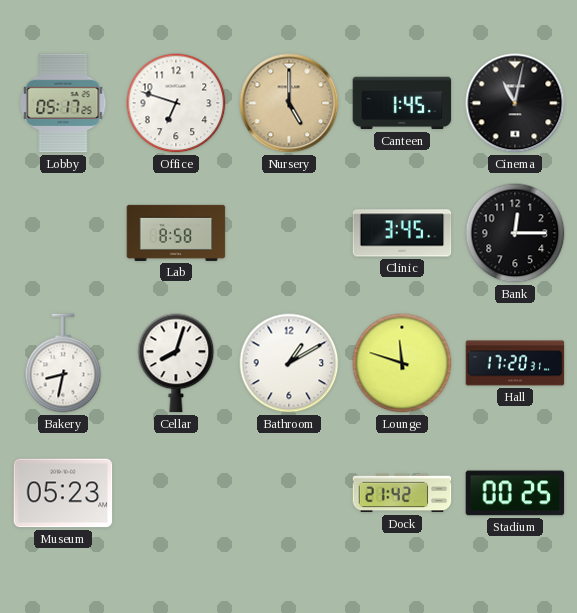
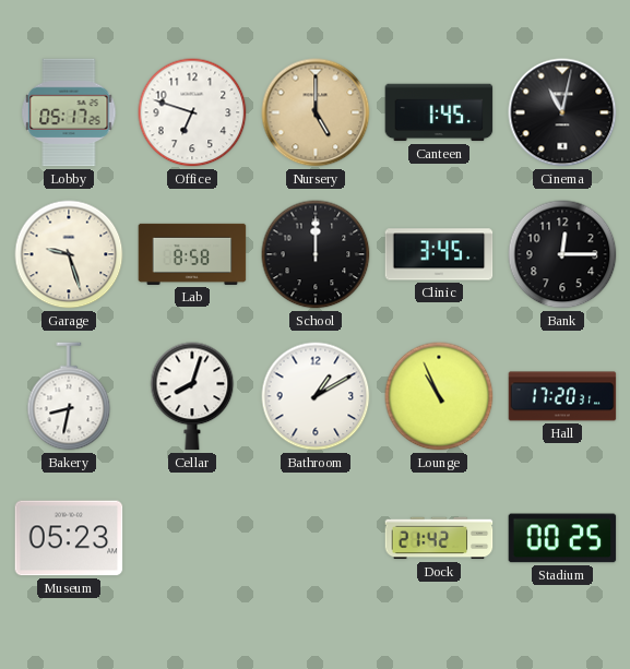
Garage: none -> 9:27 (69, 254)
School: none -> 12:00 (316, 254)
Lounge: 11:48 -> 10:56 (439, 396)
